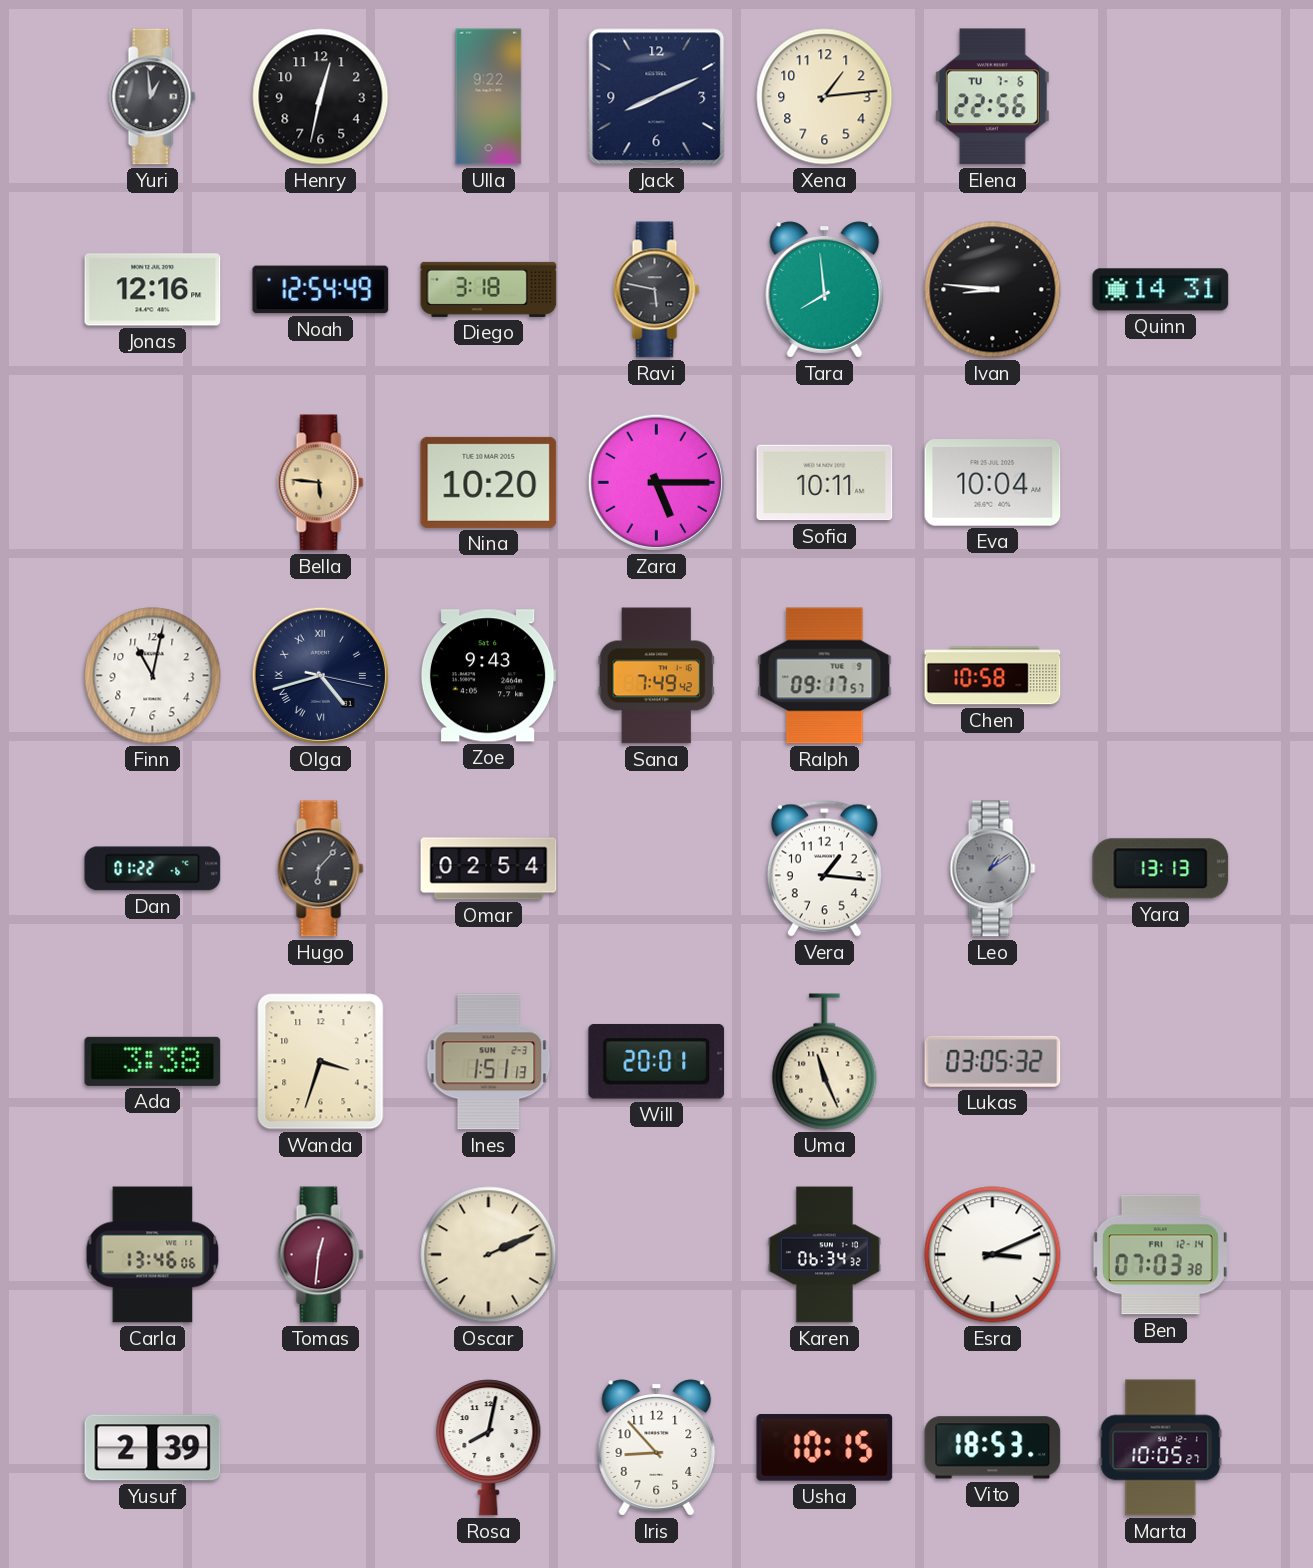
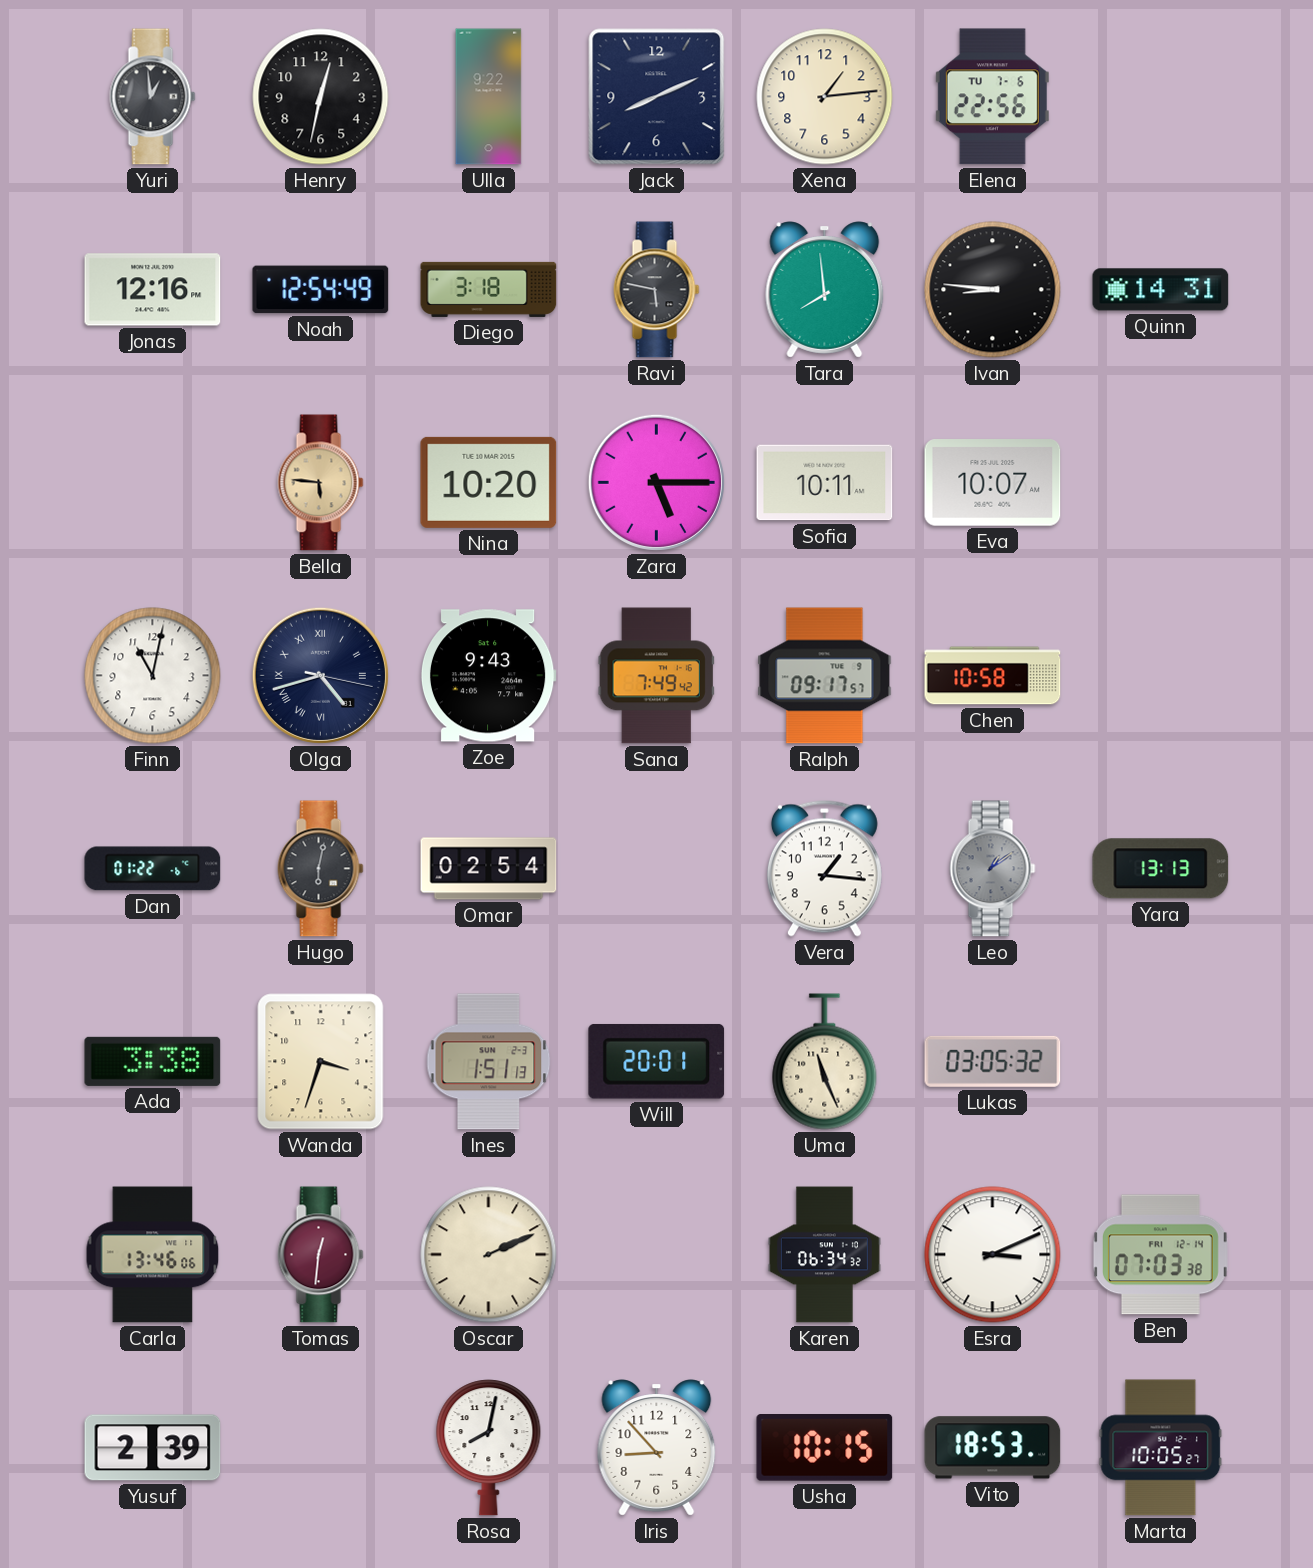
Eva: 10:04 -> 10:07 (993, 483)
Hugo: 6:07 -> 6:02 (321, 869)
